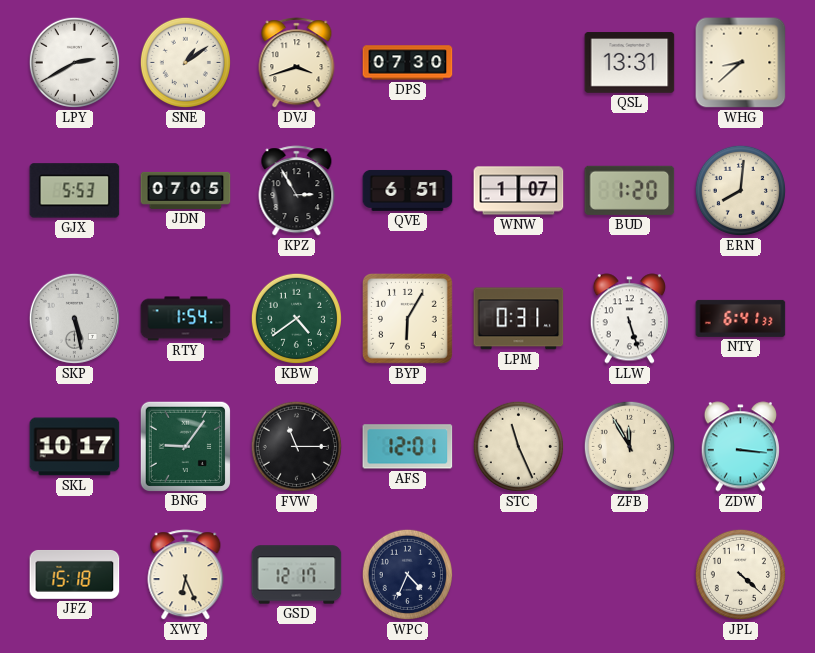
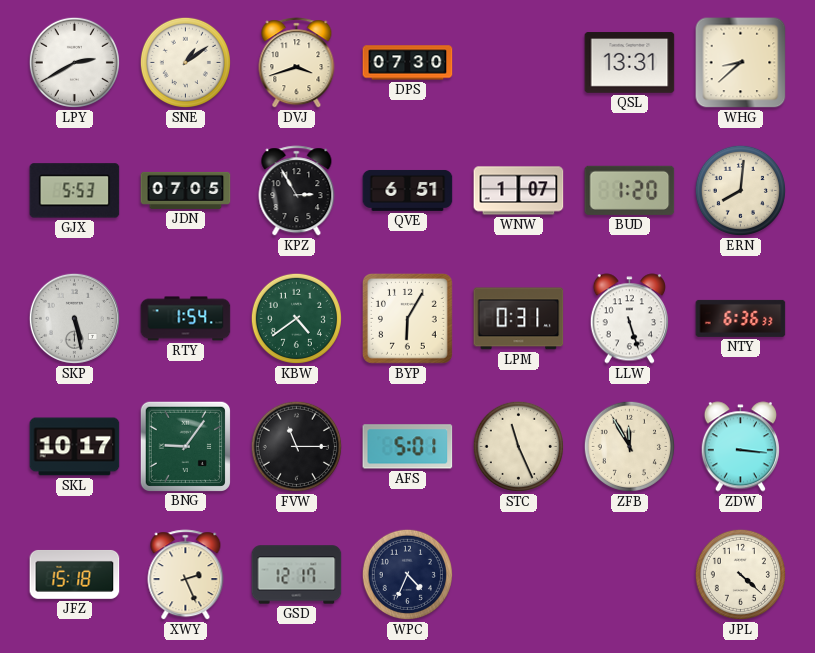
NTY: 6:41 -> 6:36 (741, 318)
AFS: 12:01 -> 5:01 (408, 447)
XWY: 6:26 -> 2:26 (186, 575)
